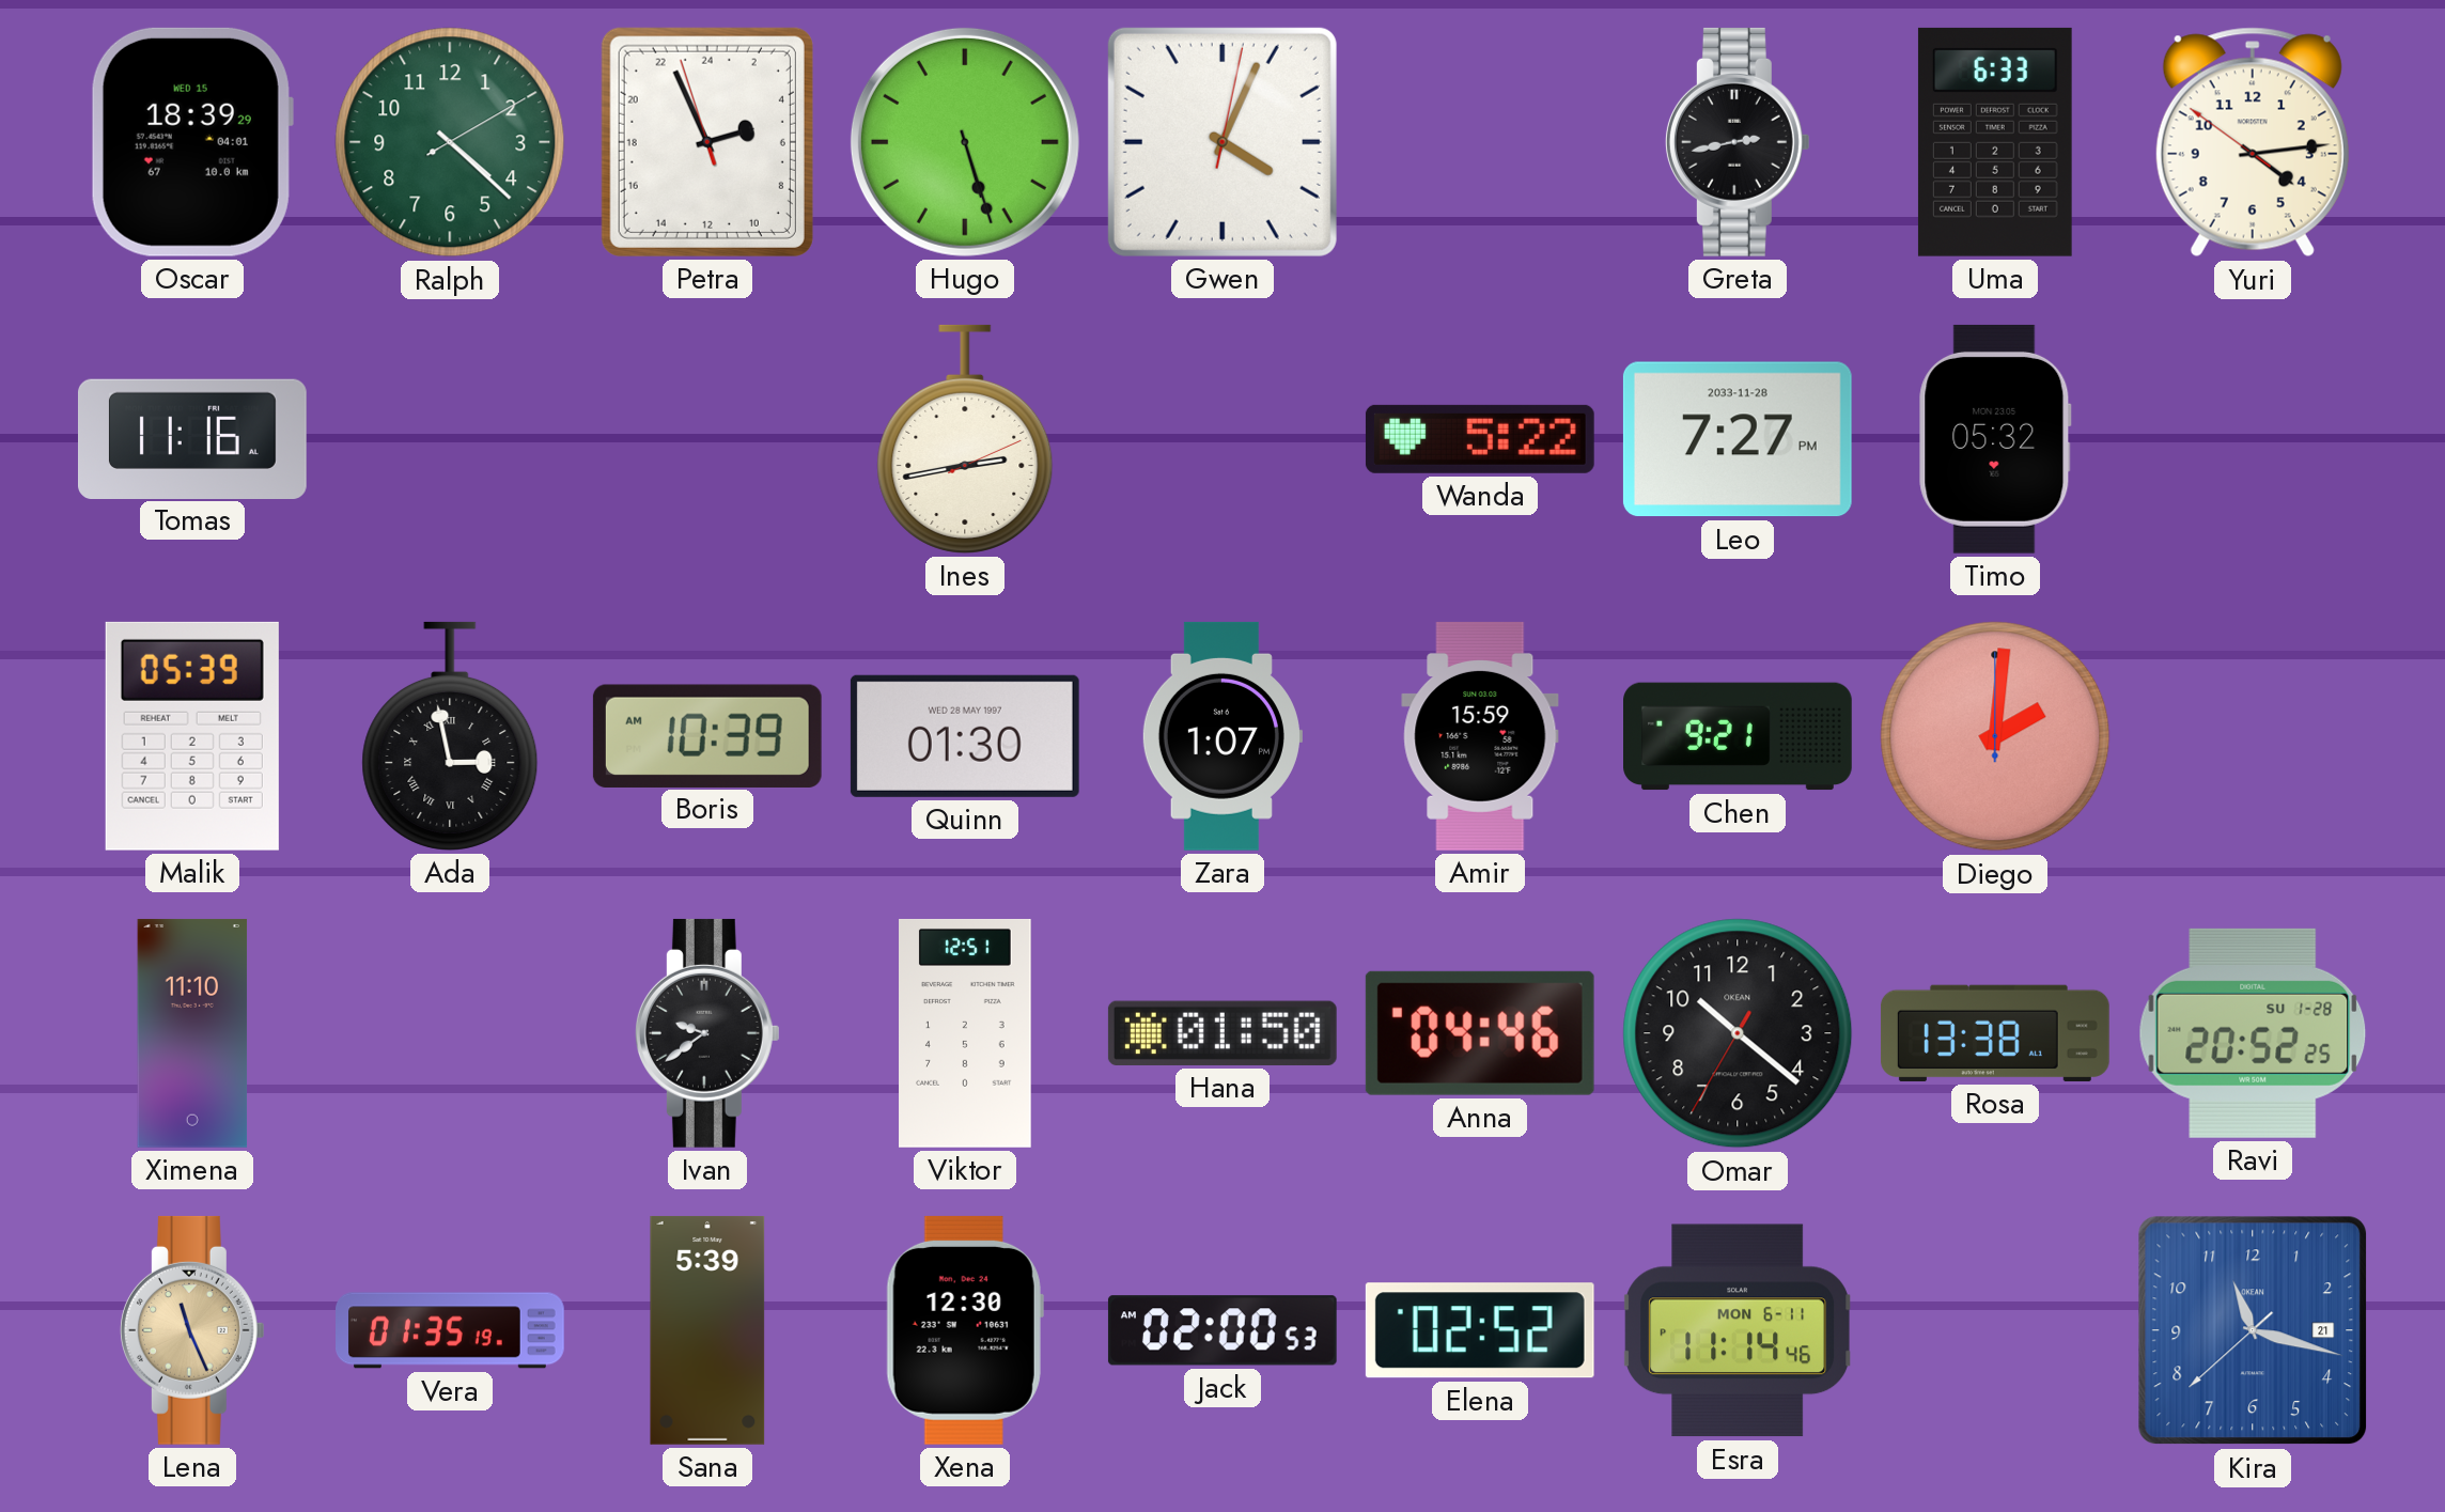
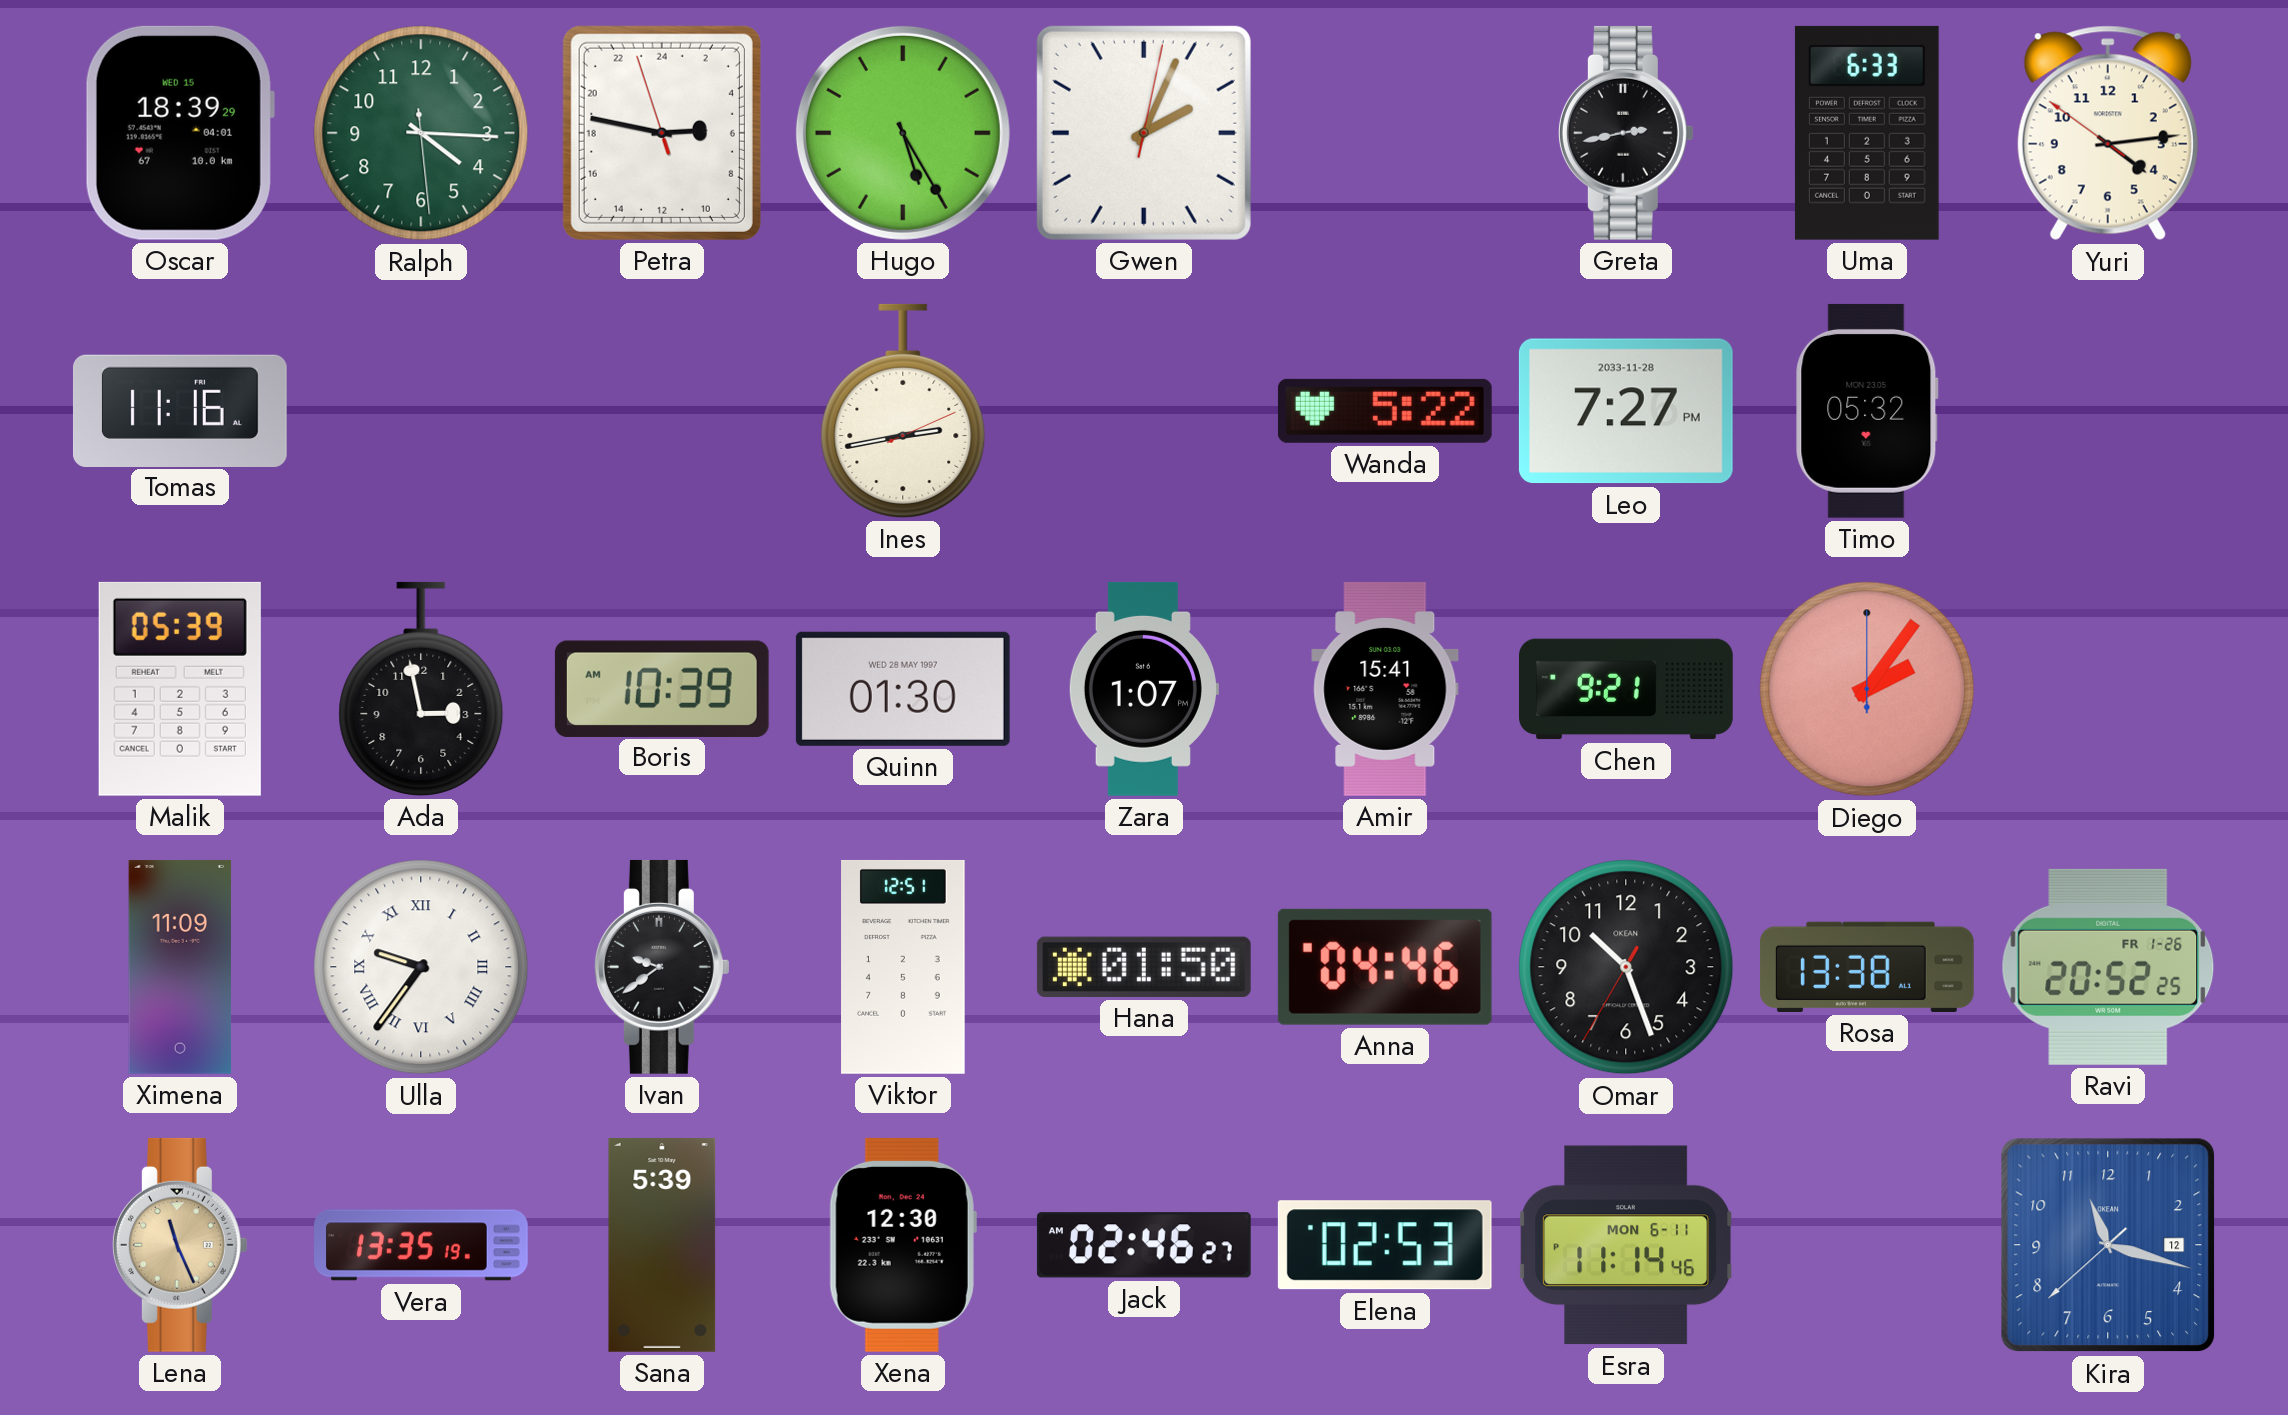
Ralph: 4:22 -> 4:15 (421, 133)
Petra: 4:55 -> 5:46 (662, 133)
Hugo: 5:27 -> 5:25 (903, 133)
Gwen: 4:04 -> 2:04 (1144, 133)
Ada numerals: Roman -> Arabic (421, 689)
Amir: 15:59 -> 15:41 (1385, 689)
Diego: 2:01 -> 2:06 (1867, 689)
Ximena: 11:10 -> 11:09 (180, 967)
Ulla: none -> 9:36 (421, 967)
Omar: 10:21 -> 10:26 (1626, 967)
Ravi date: SU 1-28 -> FR 1-26 (2108, 967)
Vera: 01:35 -> 13:35 (422, 1245)
Jack: 02:00 -> 02:46 (1144, 1245)
Elena: 02:52 -> 02:53 (1385, 1245)
Kira date: 21 -> 12 (2108, 1245)
